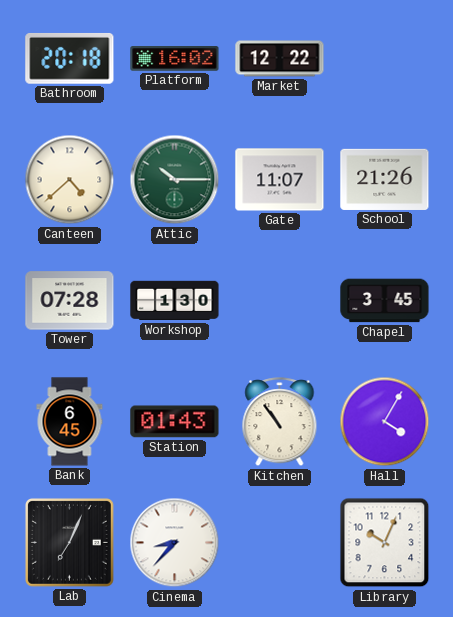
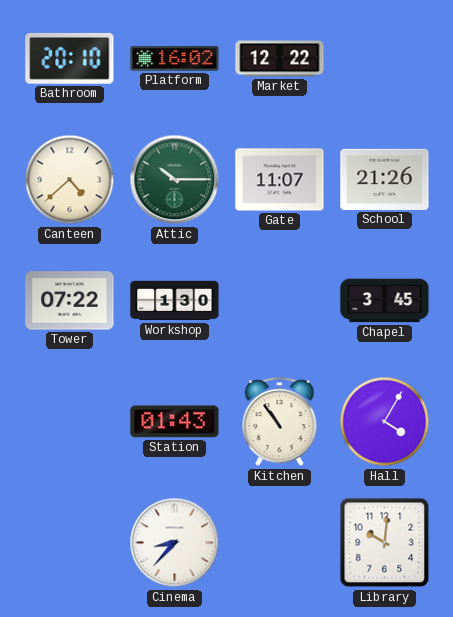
Bathroom: 20:18 -> 20:10 (70, 58)
Tower: 07:28 -> 07:22 (70, 301)
Bank: 6:45 -> none (70, 422)
Lab: 7:04 -> none (69, 542)
Library: 10:04 -> 10:01 (385, 543)
